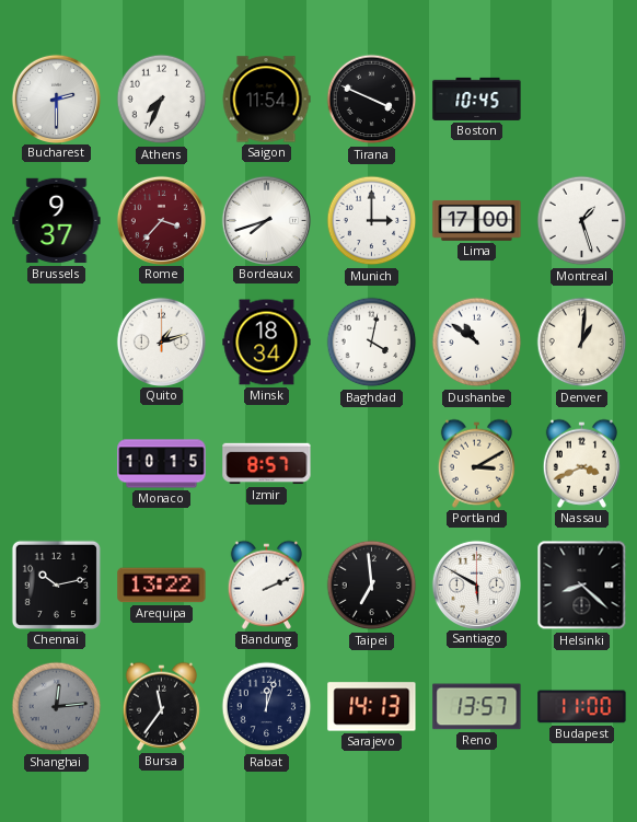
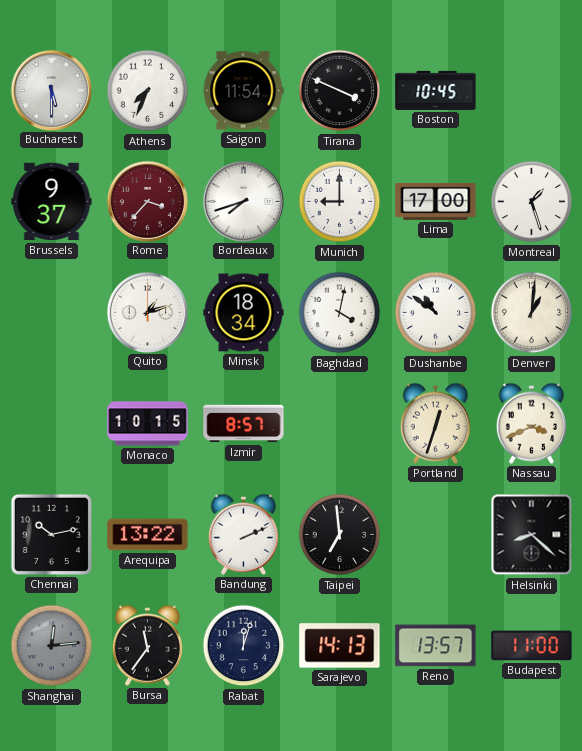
Bucharest: 2:30 -> 5:30 (51, 90)
Munich: 3:00 -> 9:00 (340, 202)
Portland: 3:10 -> 12:33 (435, 423)
Santiago: 5:50 -> none (476, 584)
